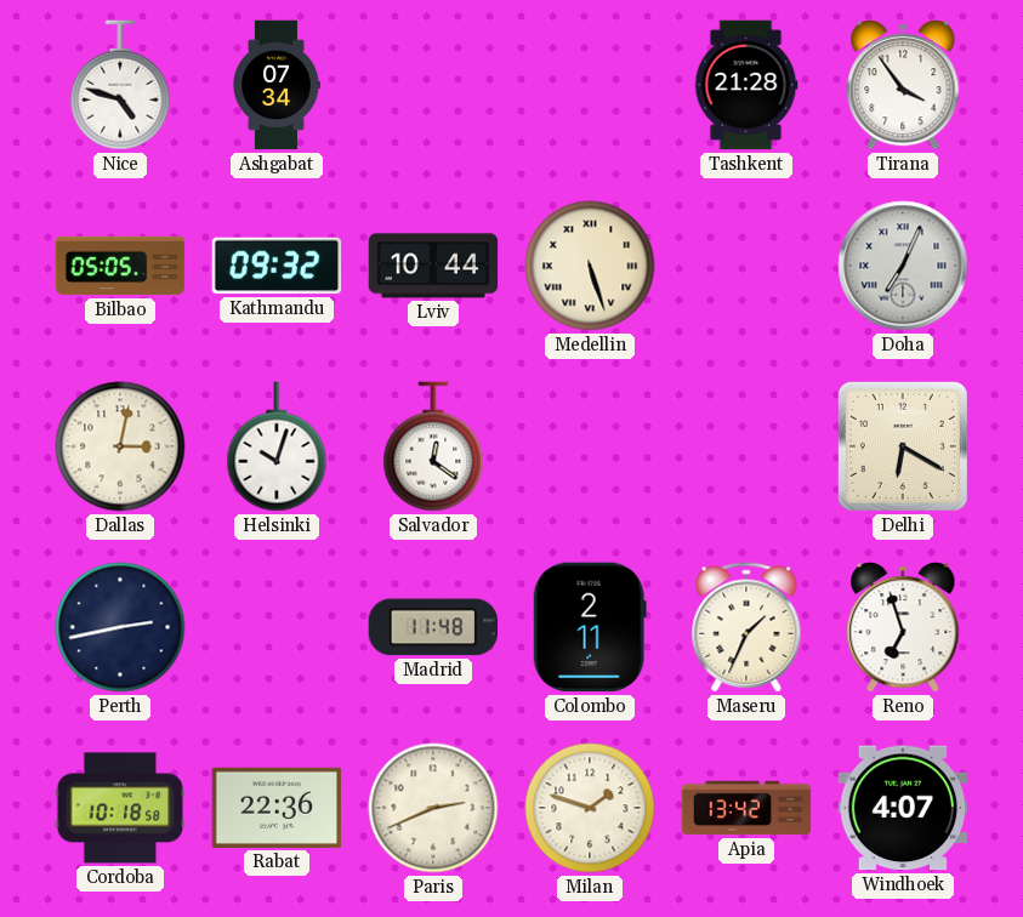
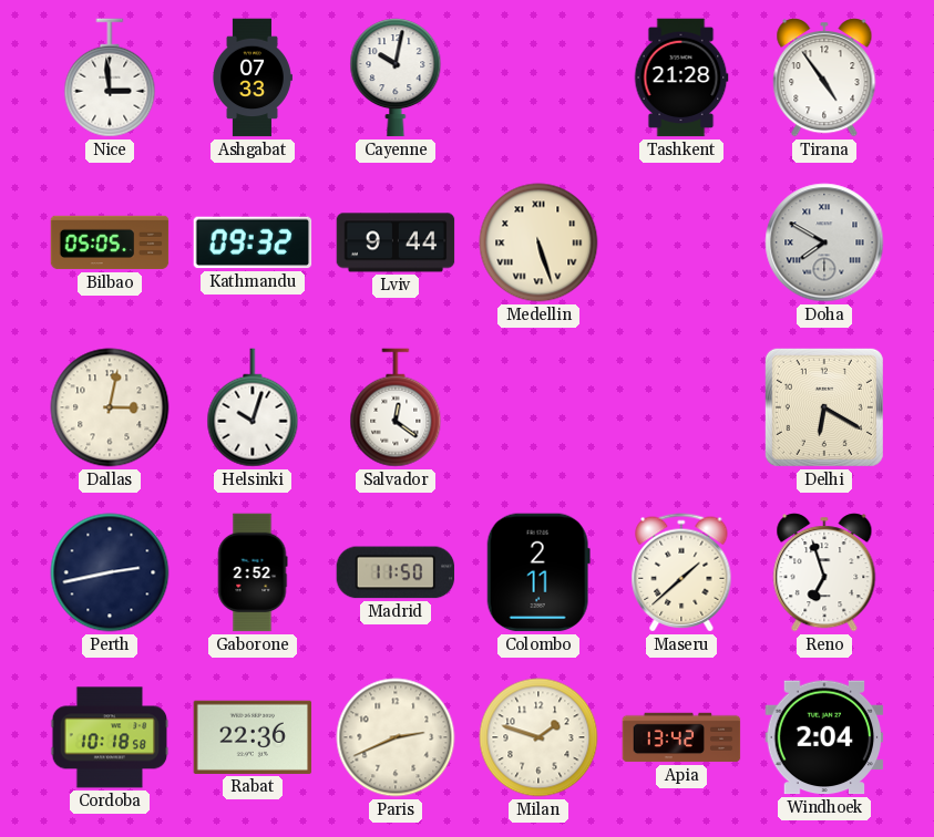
Nice: 4:48 -> 2:59 (110, 77)
Ashgabat: 07:34 -> 07:33 (253, 77)
Cayenne: none -> 10:02 (396, 77)
Tirana: 3:54 -> 4:54 (824, 77)
Lviv: 10:44 -> 9:44 (396, 242)
Doha: 7:04 -> 7:50 (824, 242)
Gaborone: none -> 2:52 (253, 572)
Madrid: 11:48 -> 11:50 (396, 572)
Maseru: 1:34 -> 1:38 (681, 572)
Windhoek: 4:07 -> 2:04 (824, 737)
